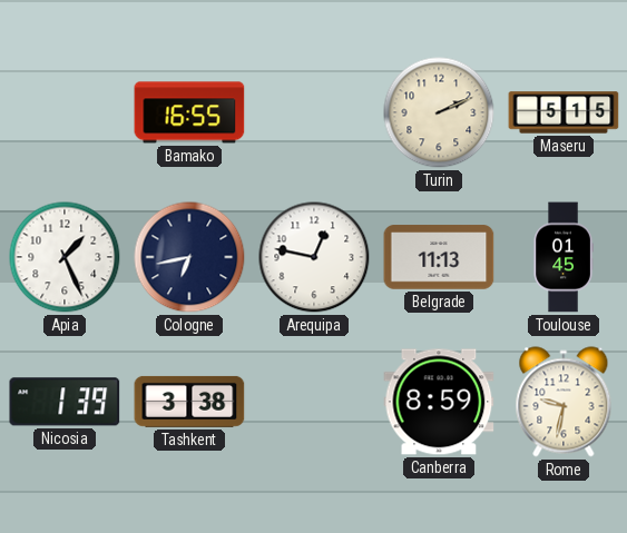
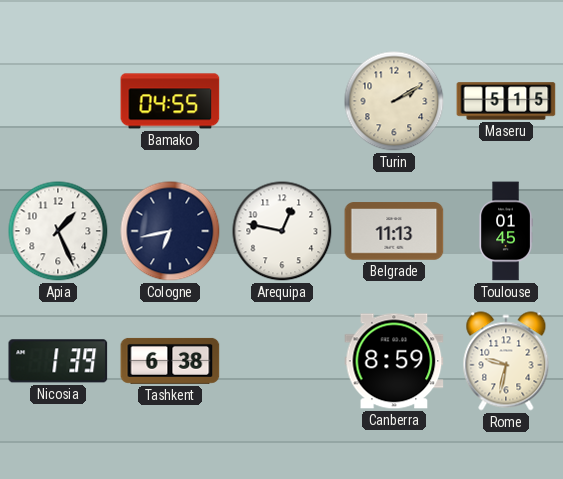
Bamako: 16:55 -> 04:55 (170, 101)
Turin: 2:11 -> 2:10 (394, 101)
Tashkent: 3:38 -> 6:38 (170, 361)
